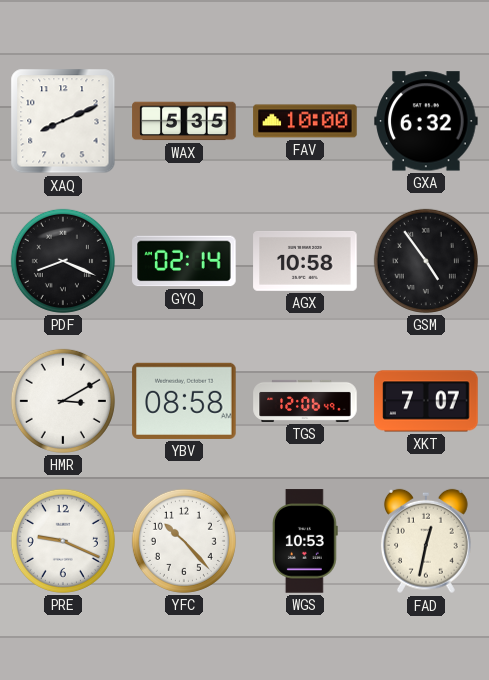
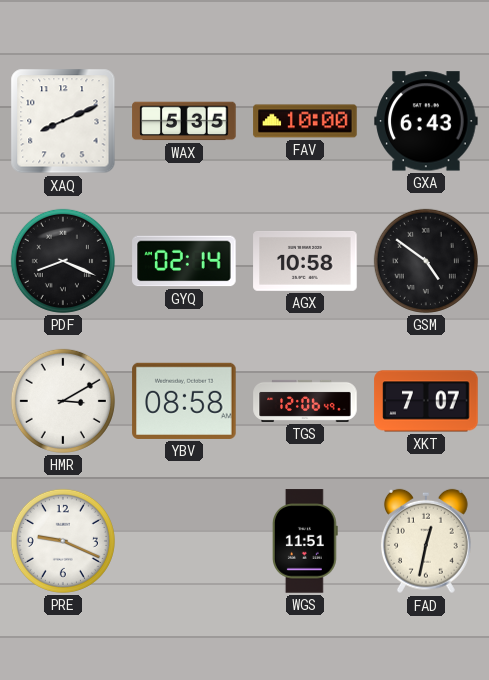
GXA: 6:32 -> 6:43 (426, 121)
GSM: 4:54 -> 4:51 (426, 261)
YFC: 10:23 -> none (184, 541)
WGS: 10:53 -> 11:51 (305, 541)
